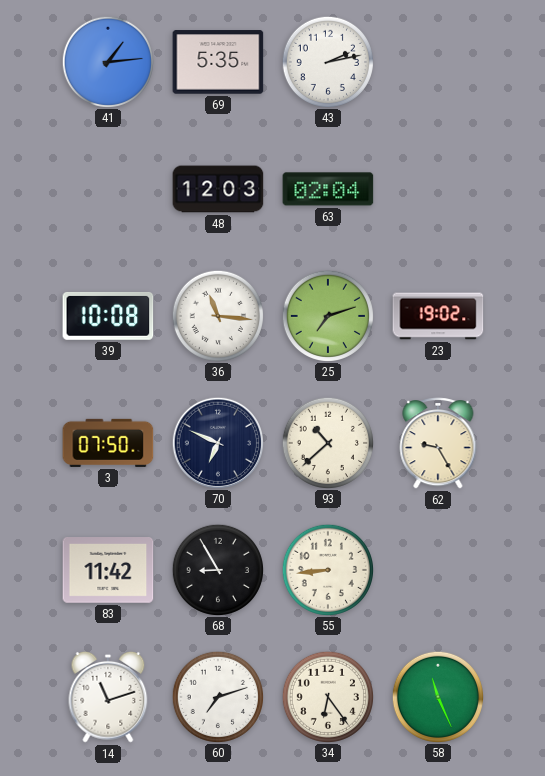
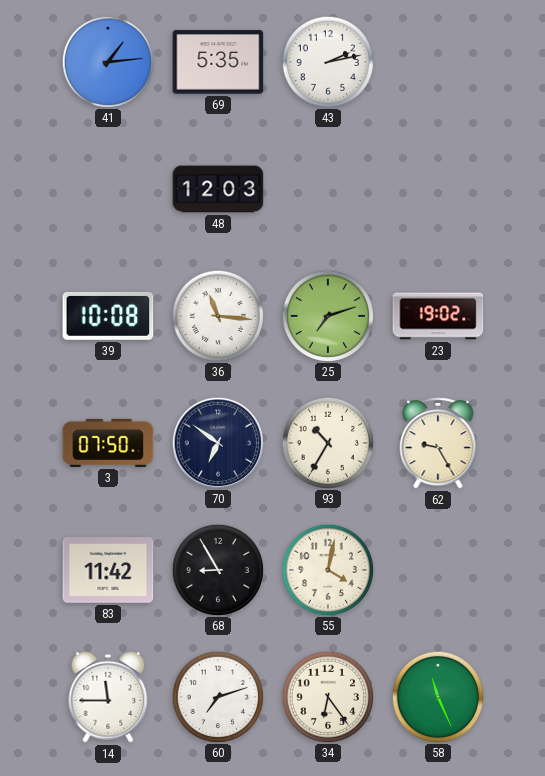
63: 02:04 -> none (328, 189)
70: 6:49 -> 6:51 (217, 442)
93: 10:38 -> 10:35 (327, 442)
55: 8:44 -> 4:02 (327, 569)
14: 11:12 -> 11:45 (108, 697)
